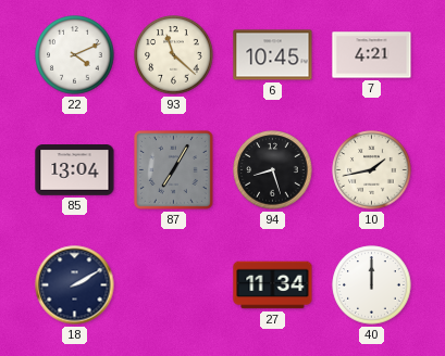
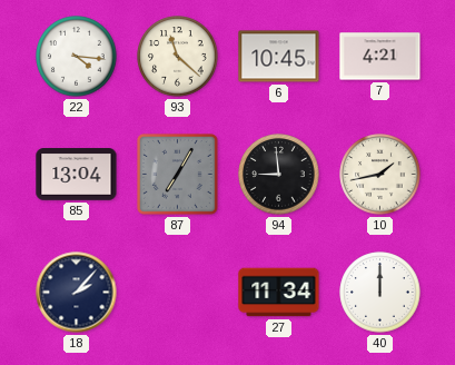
22: 4:11 -> 4:16 (77, 57)
94: 8:27 -> 8:59 (279, 175)
18: 2:10 -> 2:07 (77, 293)
